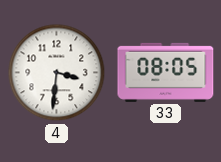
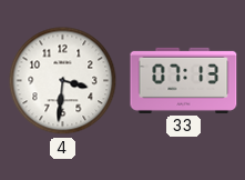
33: 08:05 -> 07:13 (184, 80)
